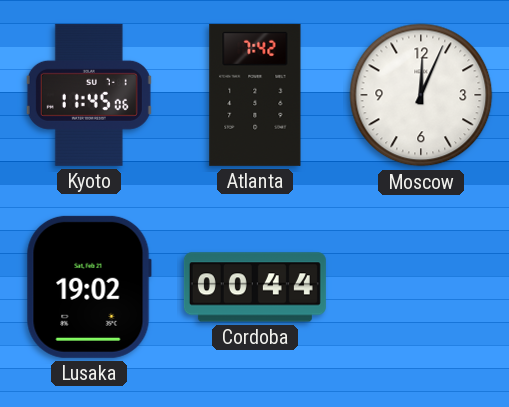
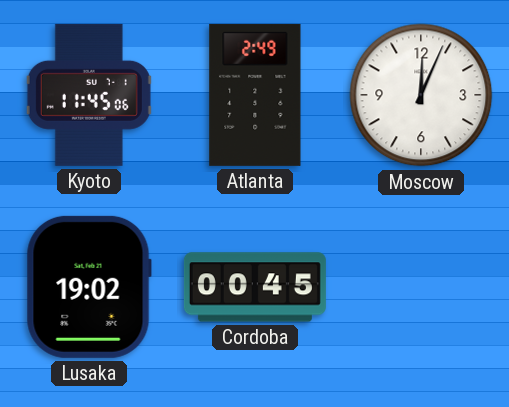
Atlanta: 7:42 -> 2:49 (255, 95)
Cordoba: 00:44 -> 00:45 (255, 287)
